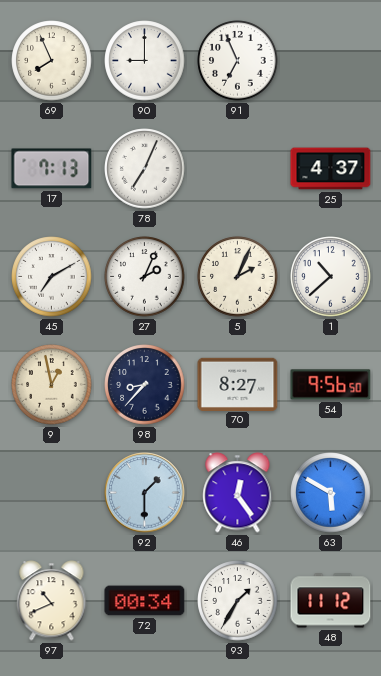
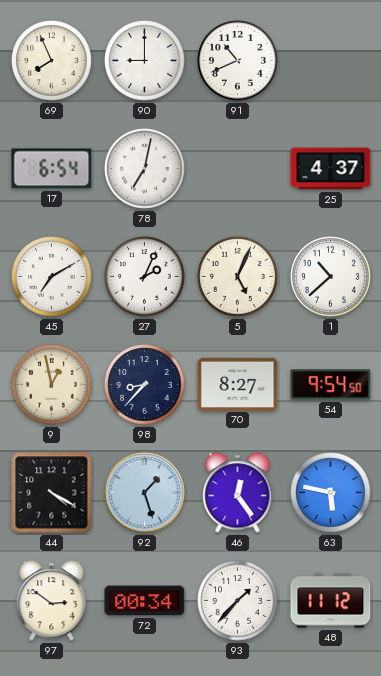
91: 6:56 -> 10:41 (238, 61)
17: 7:13 -> 6:54 (52, 169)
78: 7:04 -> 7:02 (145, 169)
5: 2:04 -> 5:04 (238, 277)
54: 9:56 -> 9:54 (331, 385)
44: none -> 4:20 (52, 493)
92: 1:30 -> 1:27 (145, 493)
63: 5:50 -> 5:47 (331, 493)
97: 10:41 -> 2:51 (52, 601)
93: 1:35 -> 1:37 (238, 601)
